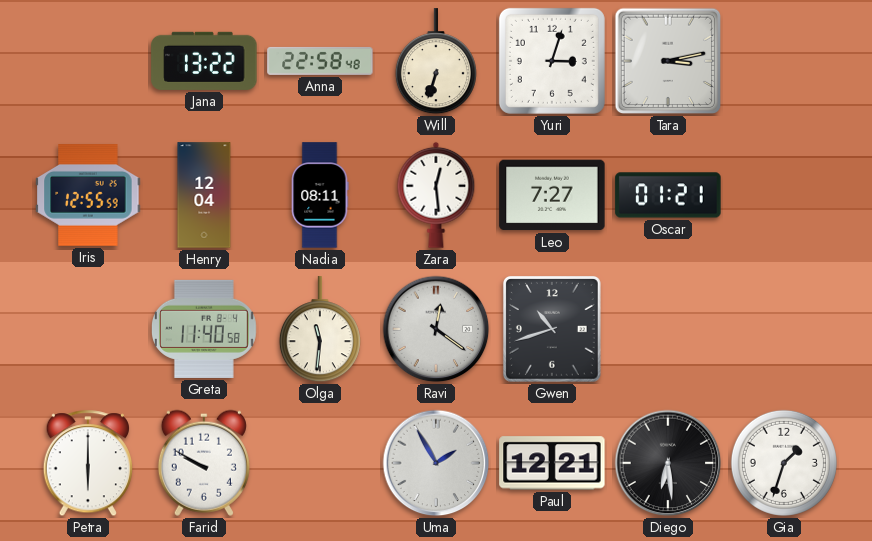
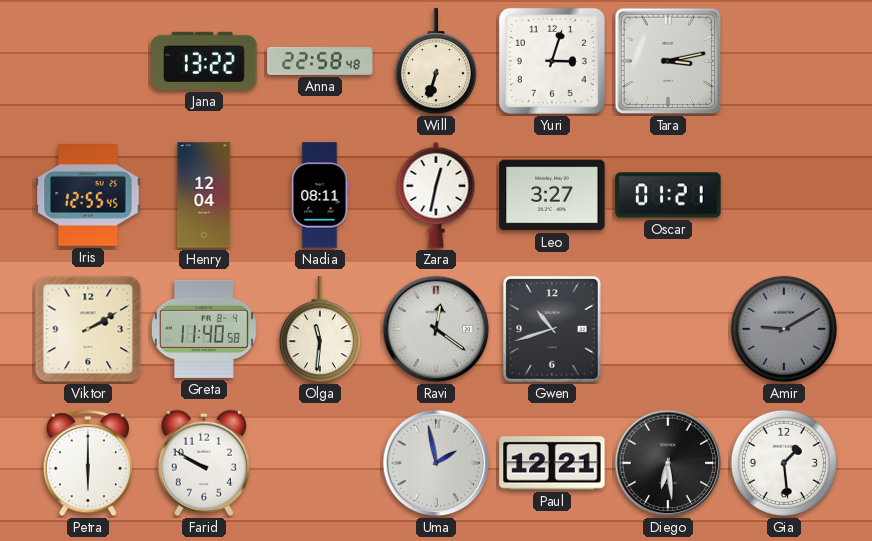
Iris: 12:55:59 -> 12:55:45 (88, 196)
Zara: 12:29 -> 12:32 (436, 195)
Leo: 7:27 -> 3:27 (552, 195)
Viktor: none -> 2:10 (88, 329)
Amir: none -> 9:10 (784, 329)
Uma: 1:55 -> 1:58 (436, 463)
Gia: 1:33 -> 1:29 (784, 463)
